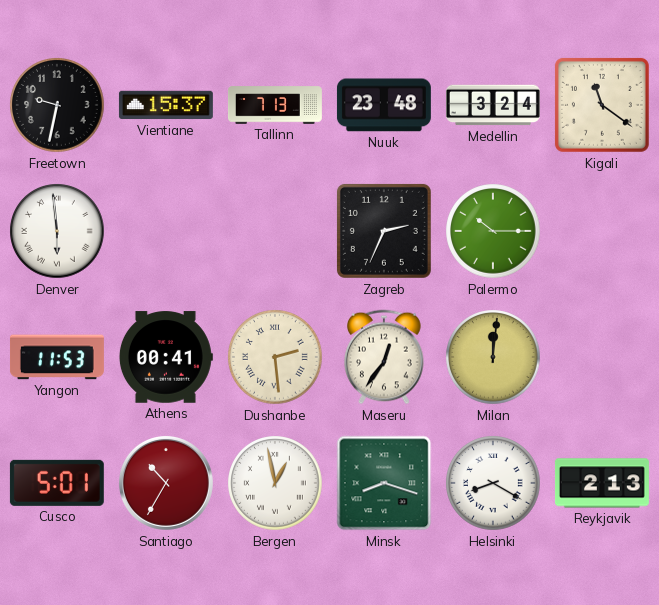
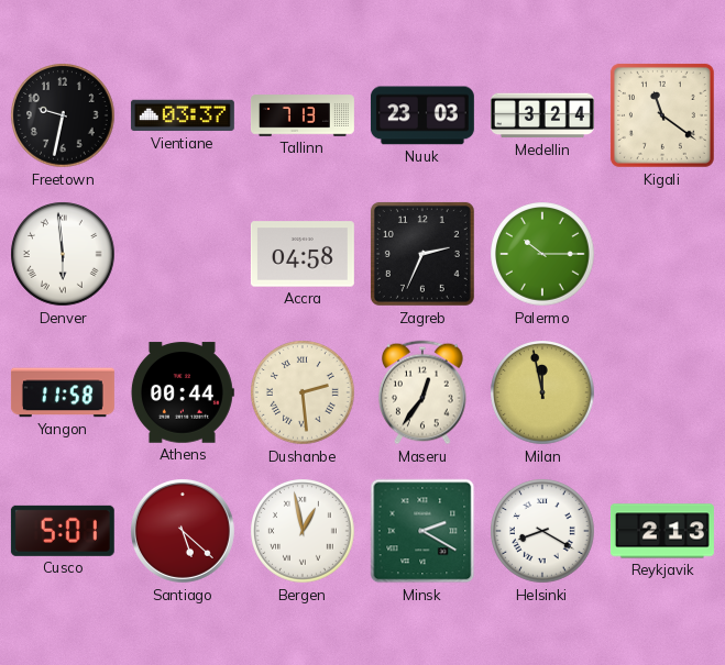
Vientiane: 15:37 -> 03:37 (183, 115)
Nuuk: 23:48 -> 23:03 (422, 115)
Accra: none -> 04:58 (303, 254)
Yangon: 11:53 -> 11:58 (63, 392)
Athens: 00:41 -> 00:44 (183, 392)
Milan: 12:01 -> 11:58 (542, 392)
Santiago: 10:35 -> 5:22 (183, 531)
Minsk: 8:18 -> 2:20 (422, 531)
